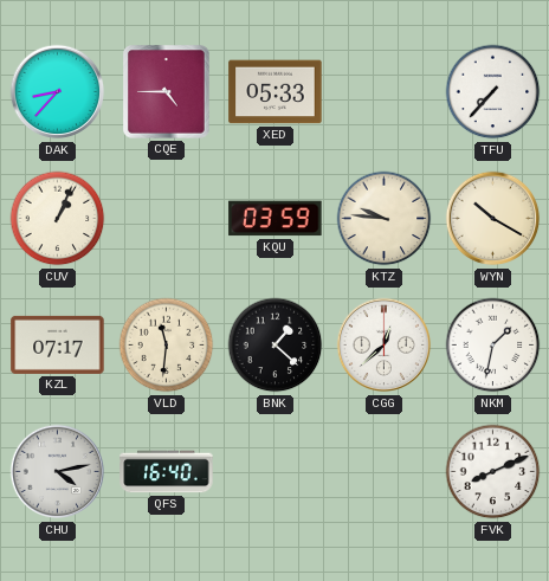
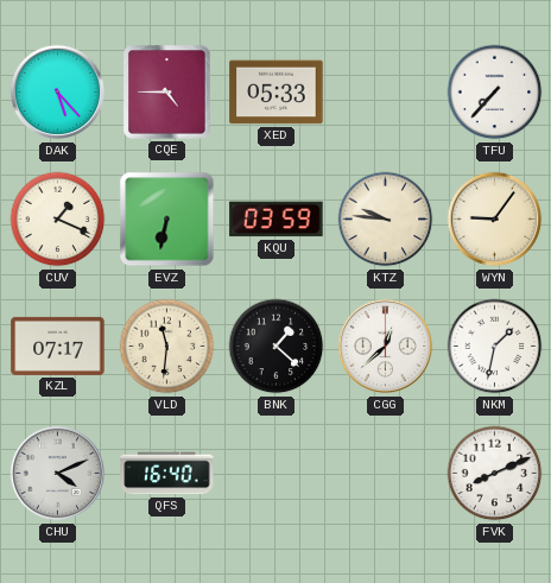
DAK: 8:37 -> 5:23 (58, 93)
CUV: 1:04 -> 1:19 (58, 220)
EVZ: none -> 6:32 (167, 220)
WYN: 10:20 -> 9:06 (495, 220)
CHU: 4:13 -> 4:11 (58, 474)
